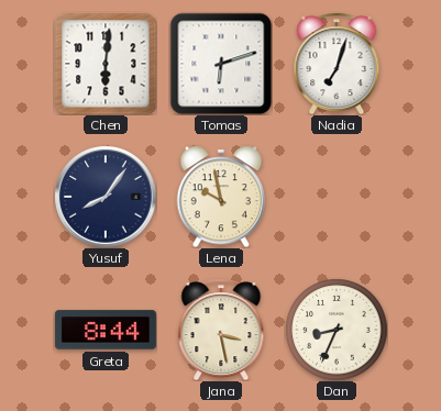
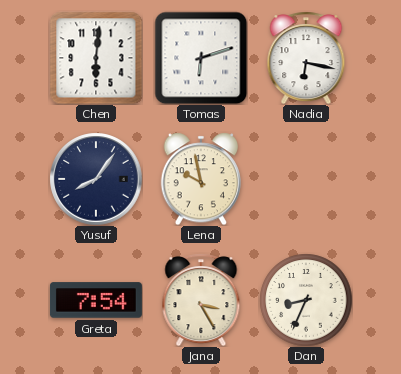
Nadia: 7:03 -> 6:17 (306, 58)
Greta: 8:44 -> 7:54 (96, 300)
Jana: 3:28 -> 3:25 (201, 300)
